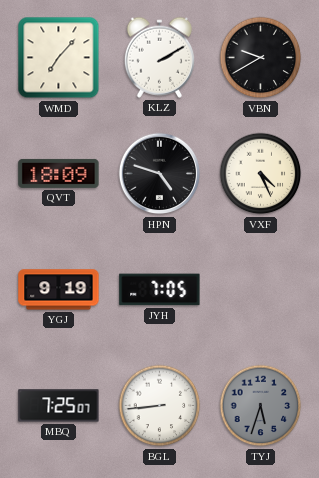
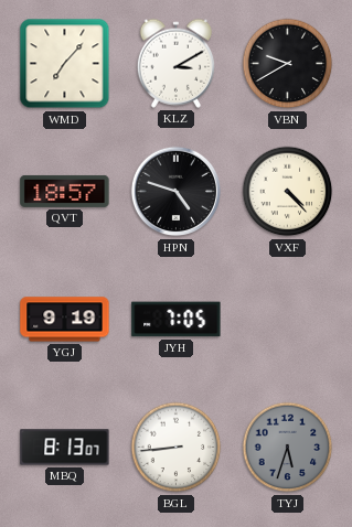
KLZ: 2:10 -> 3:10 (175, 63)
QVT: 18:09 -> 18:57 (65, 191)
VXF: 4:26 -> 4:23 (288, 192)
MBQ: 7:25 -> 8:13 (65, 448)
